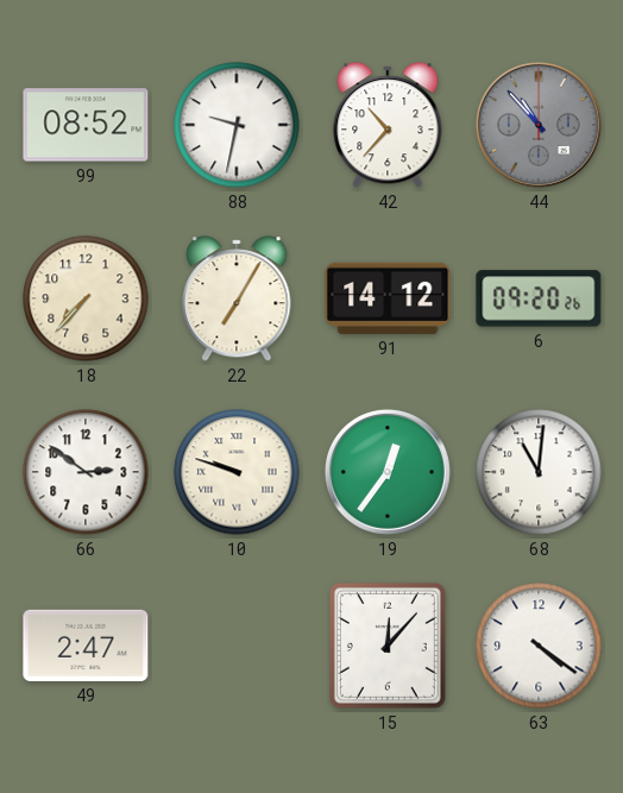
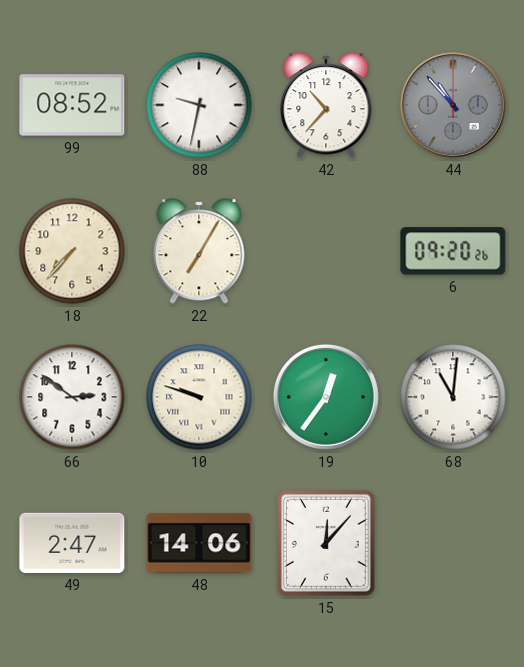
91: 14:12 -> none (388, 298)
48: none -> 14:06 (199, 543)
63: 4:21 -> none (539, 646)
